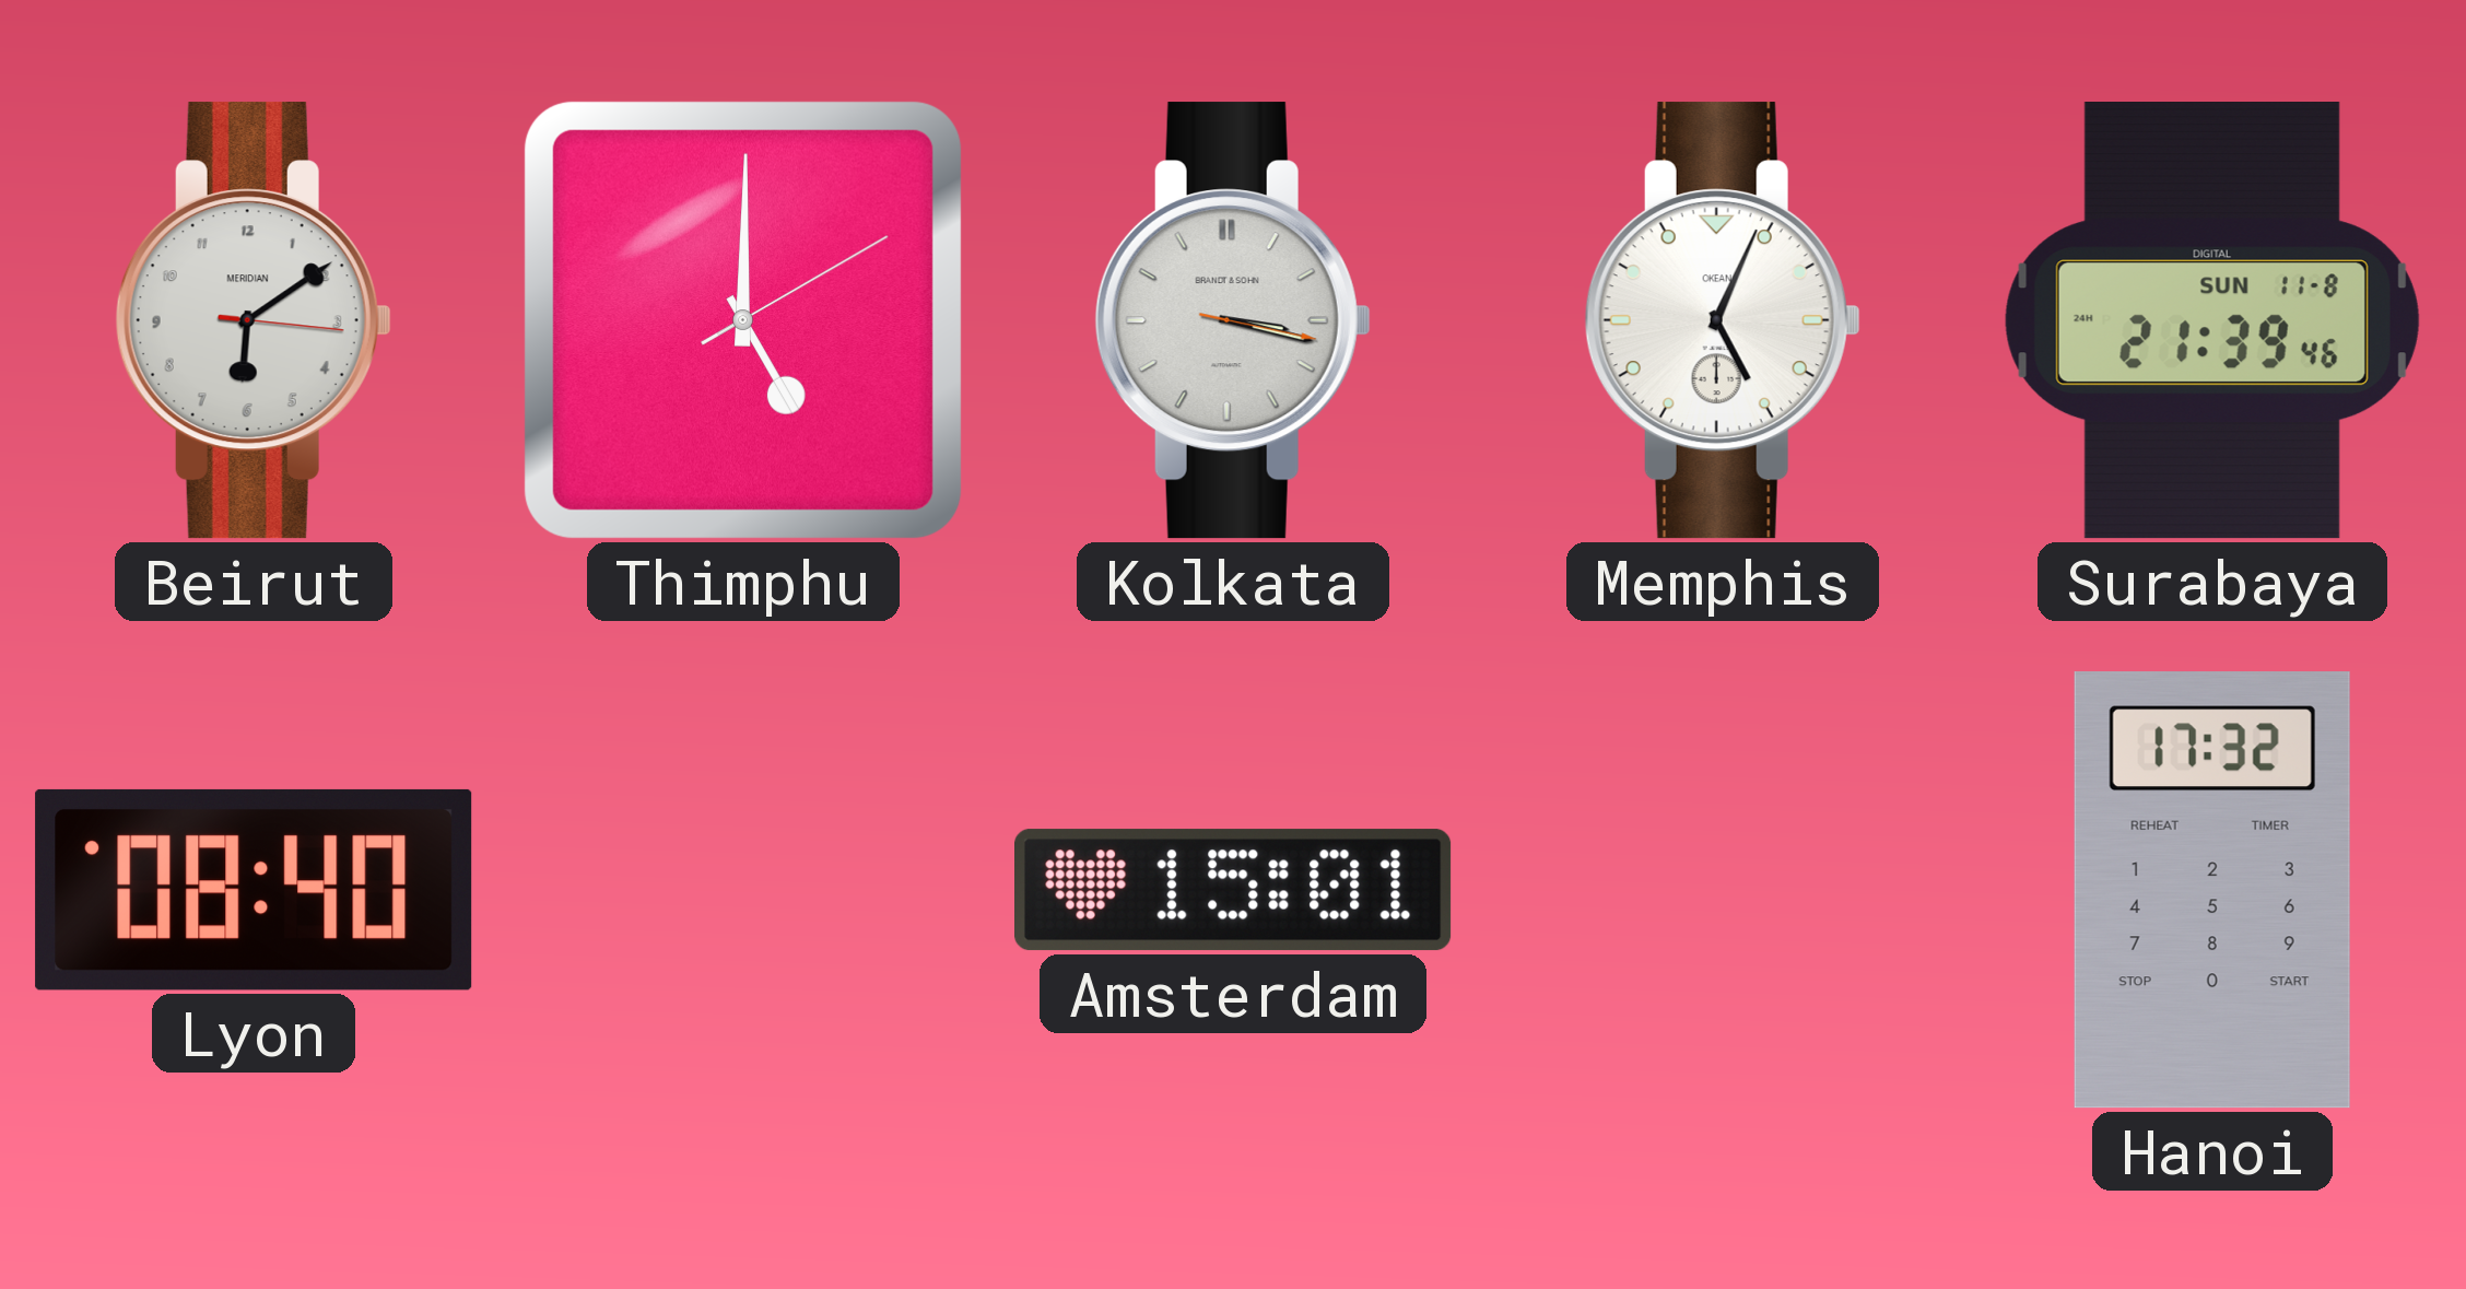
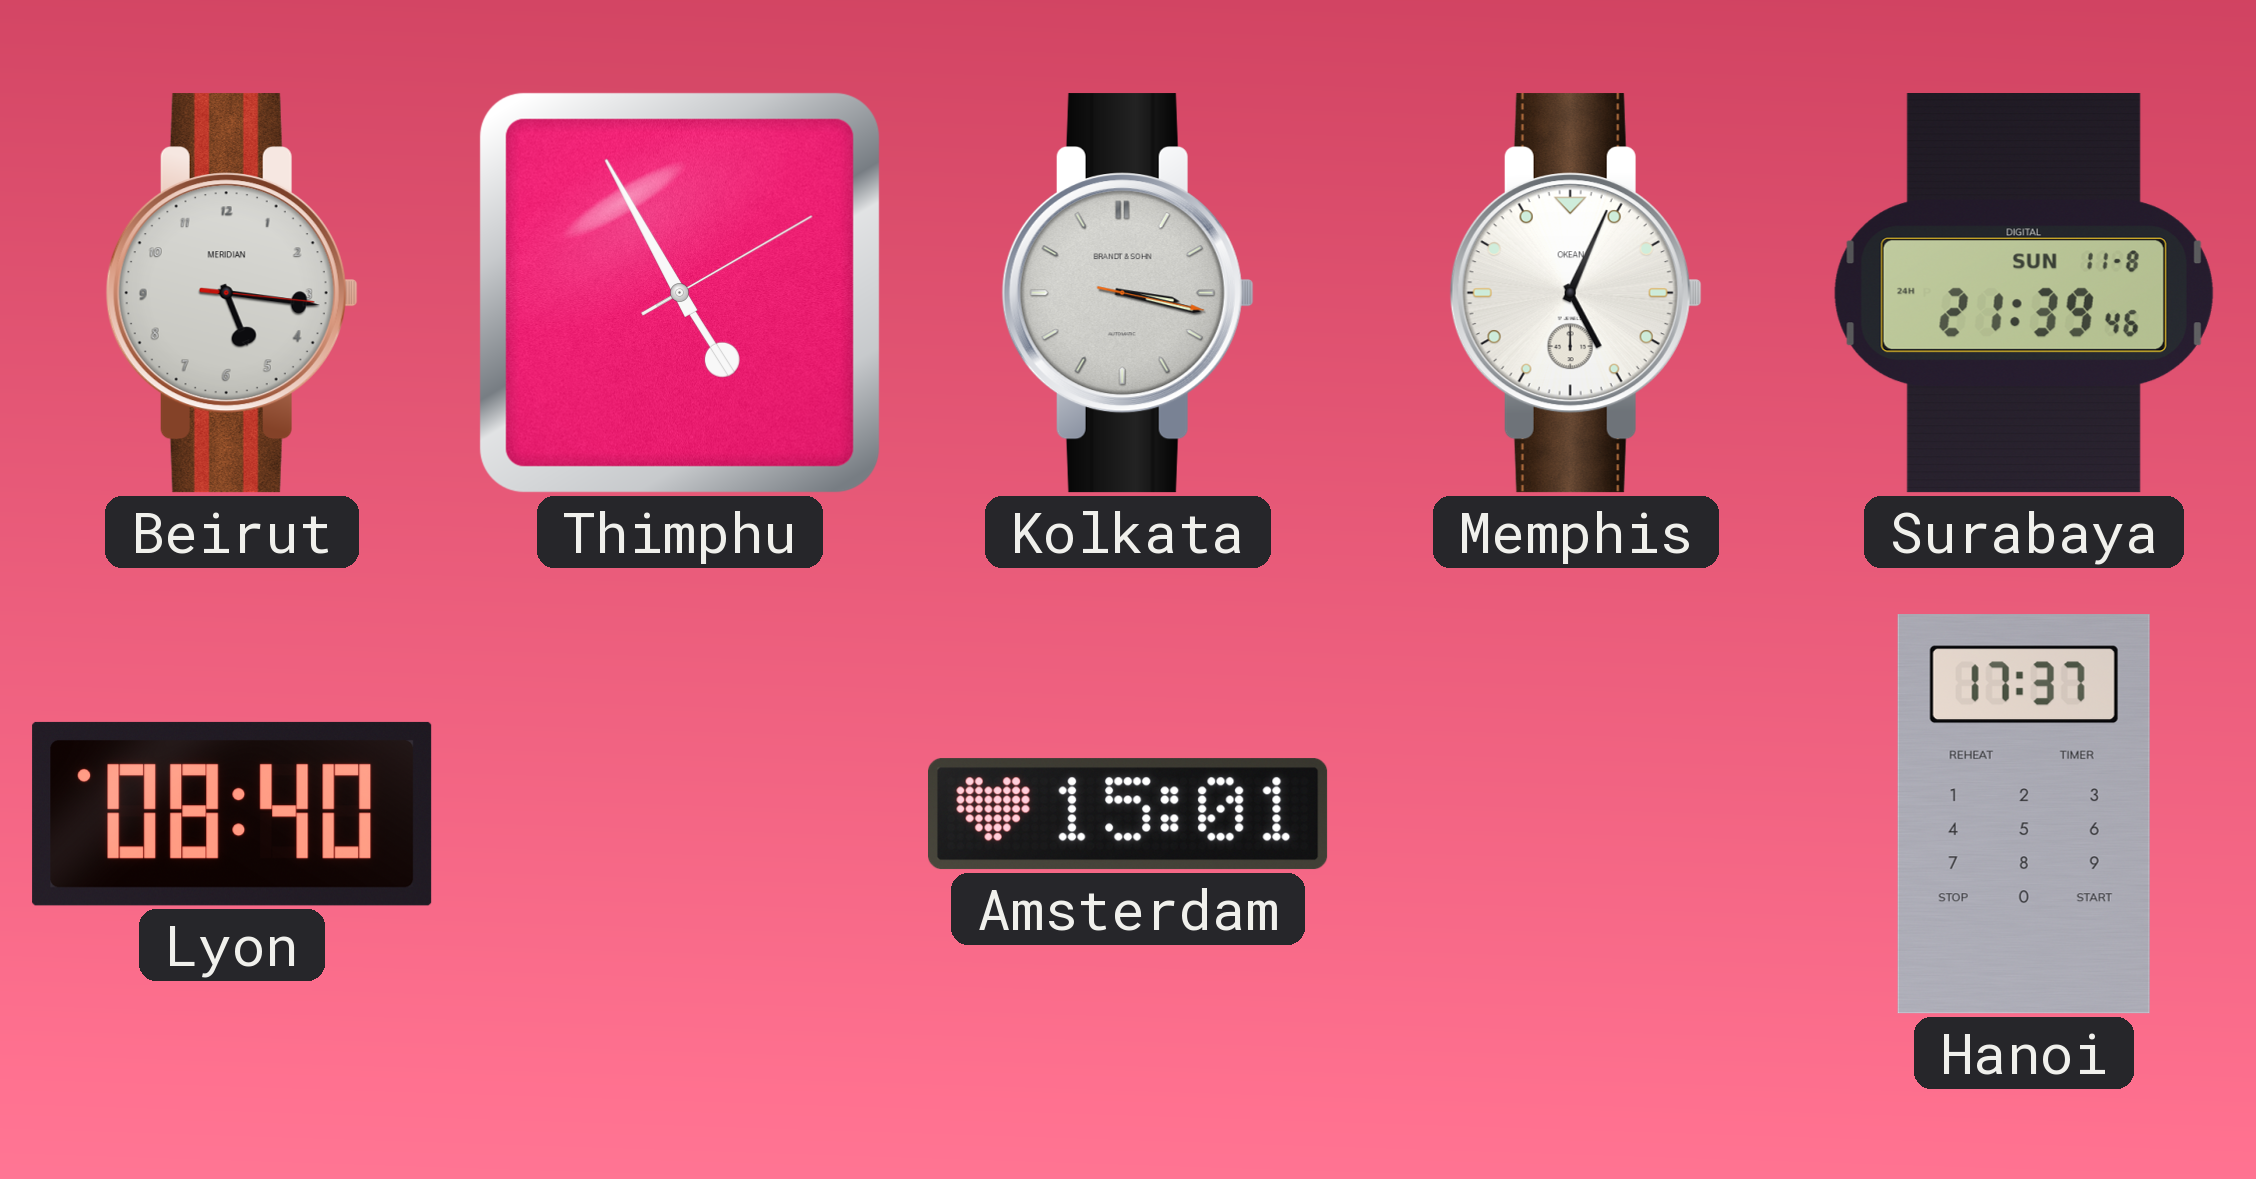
Beirut: 6:09 -> 5:16 (232, 293)
Thimphu: 5:00 -> 4:55 (680, 293)
Hanoi: 17:32 -> 17:37 (2024, 814)
